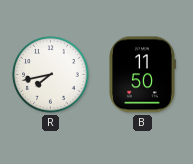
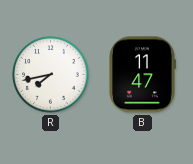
B: 11:50 -> 11:47 (142, 75)
